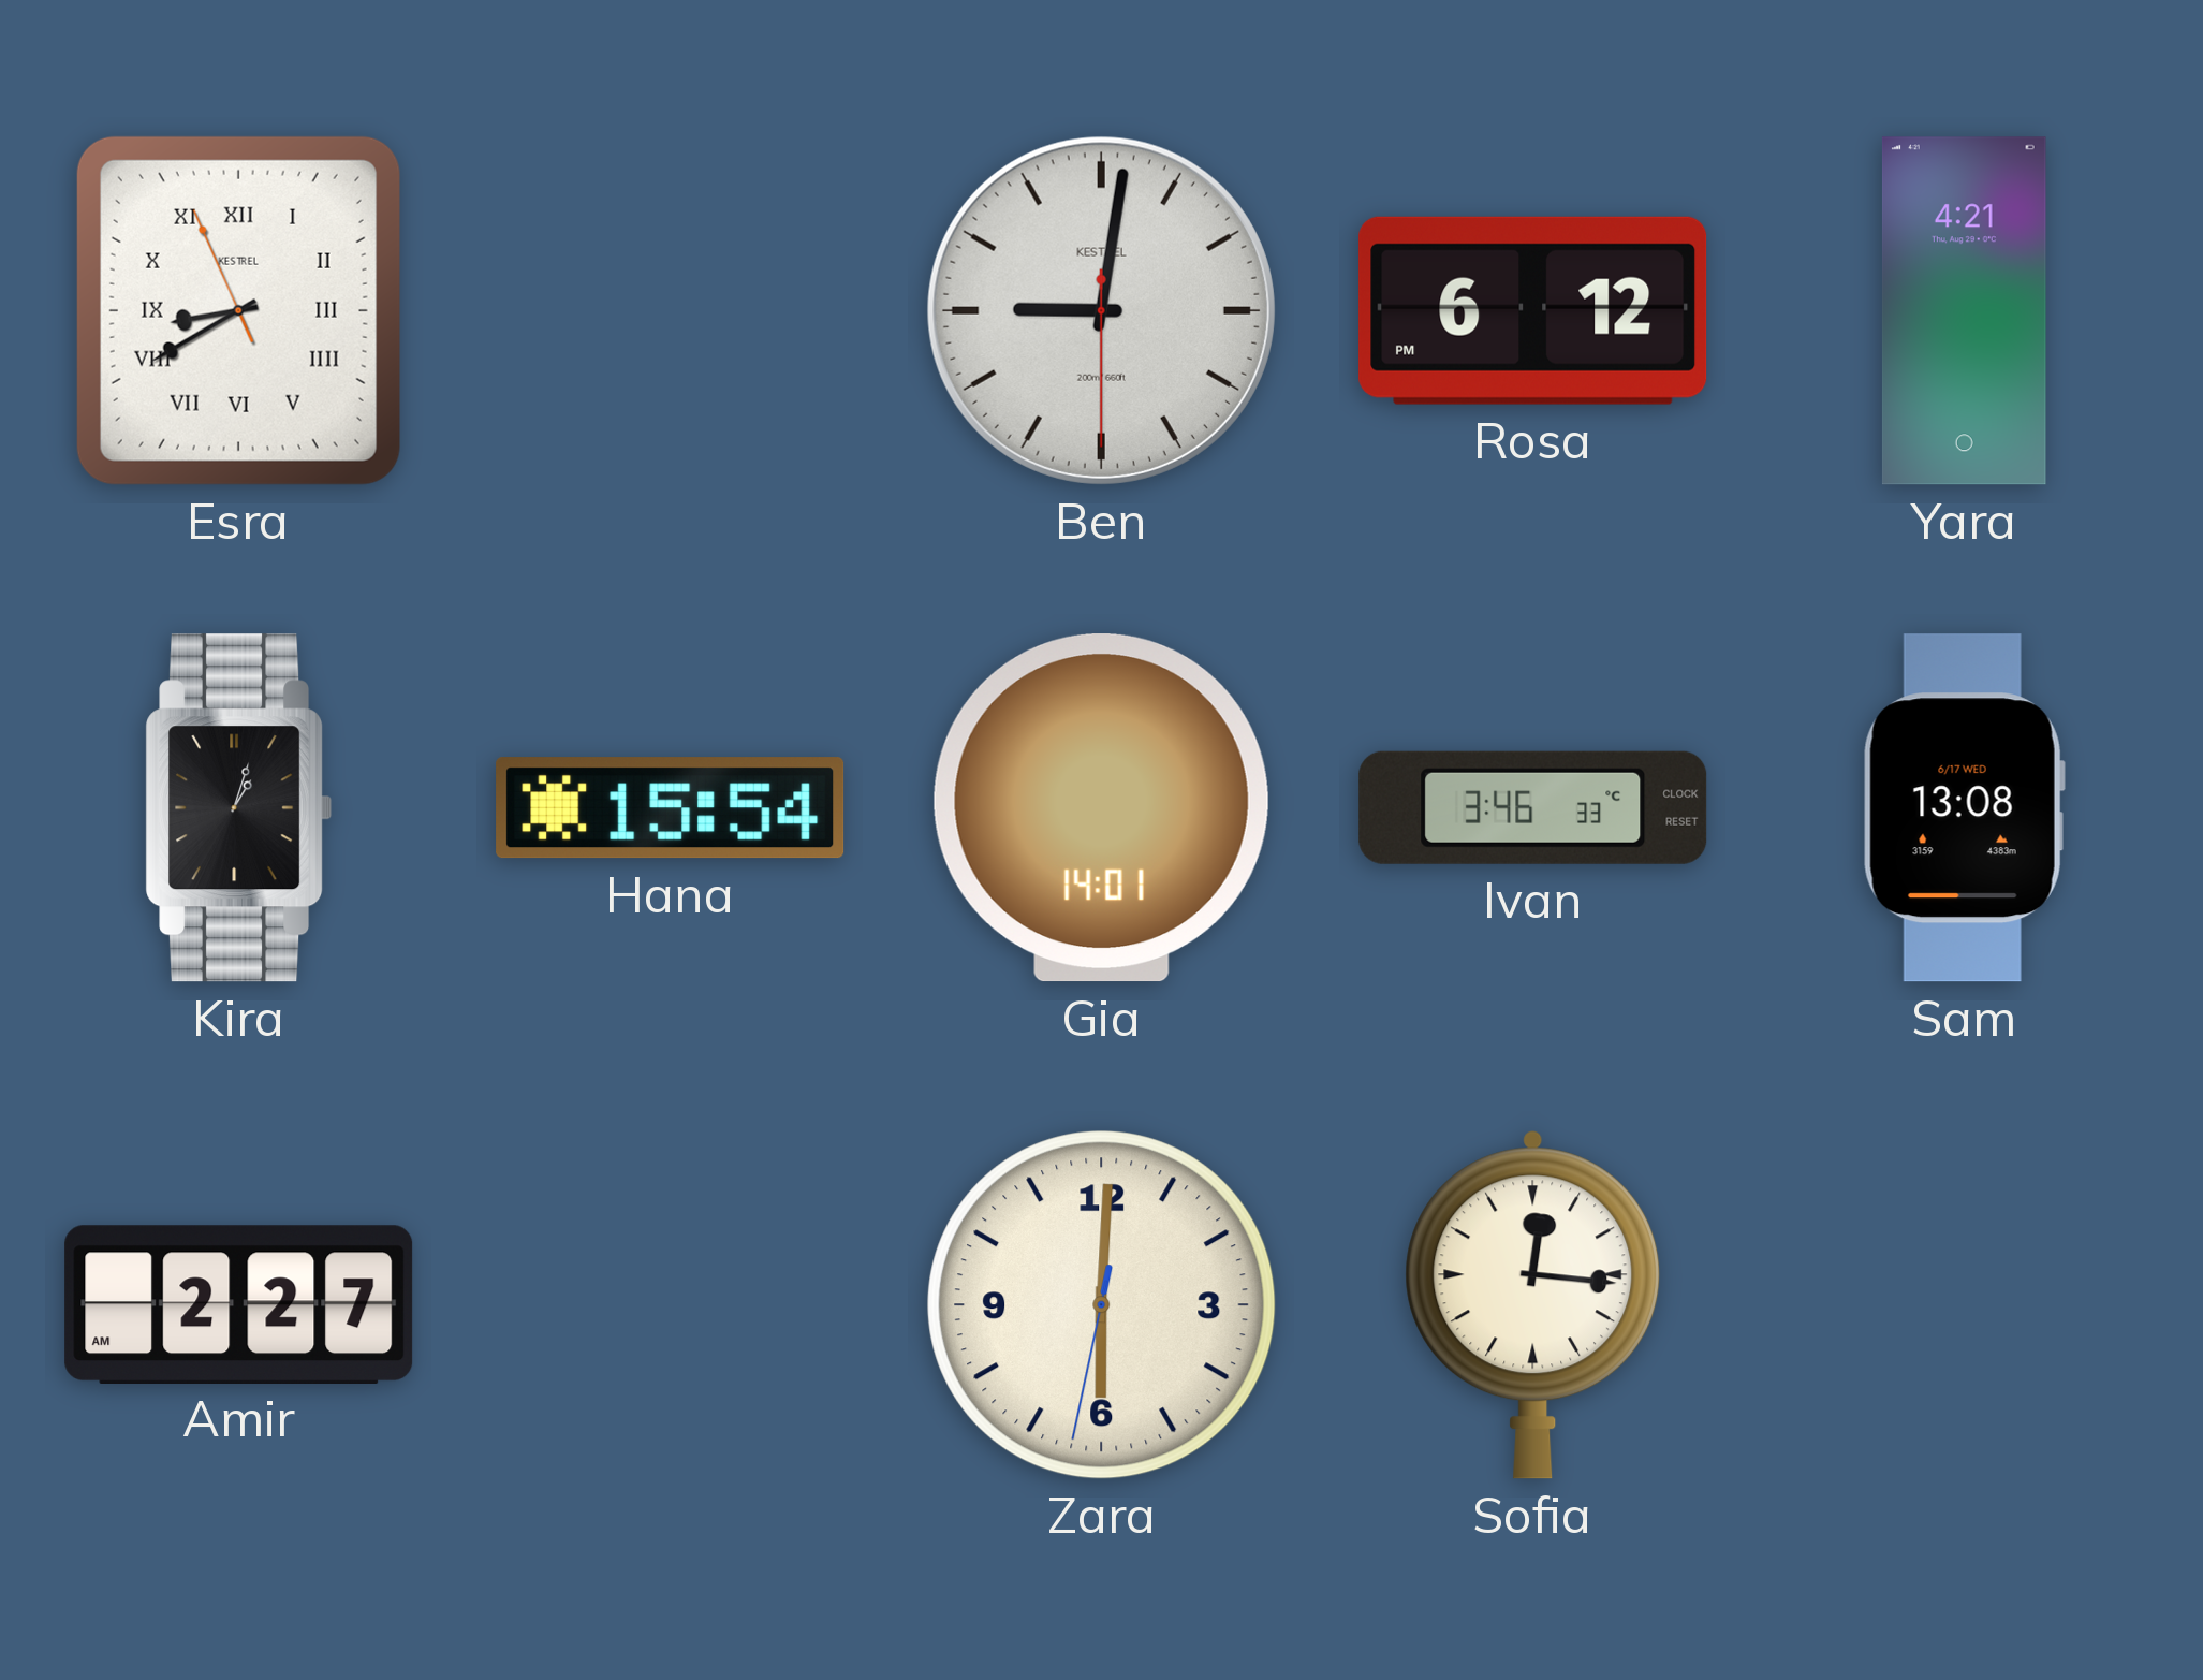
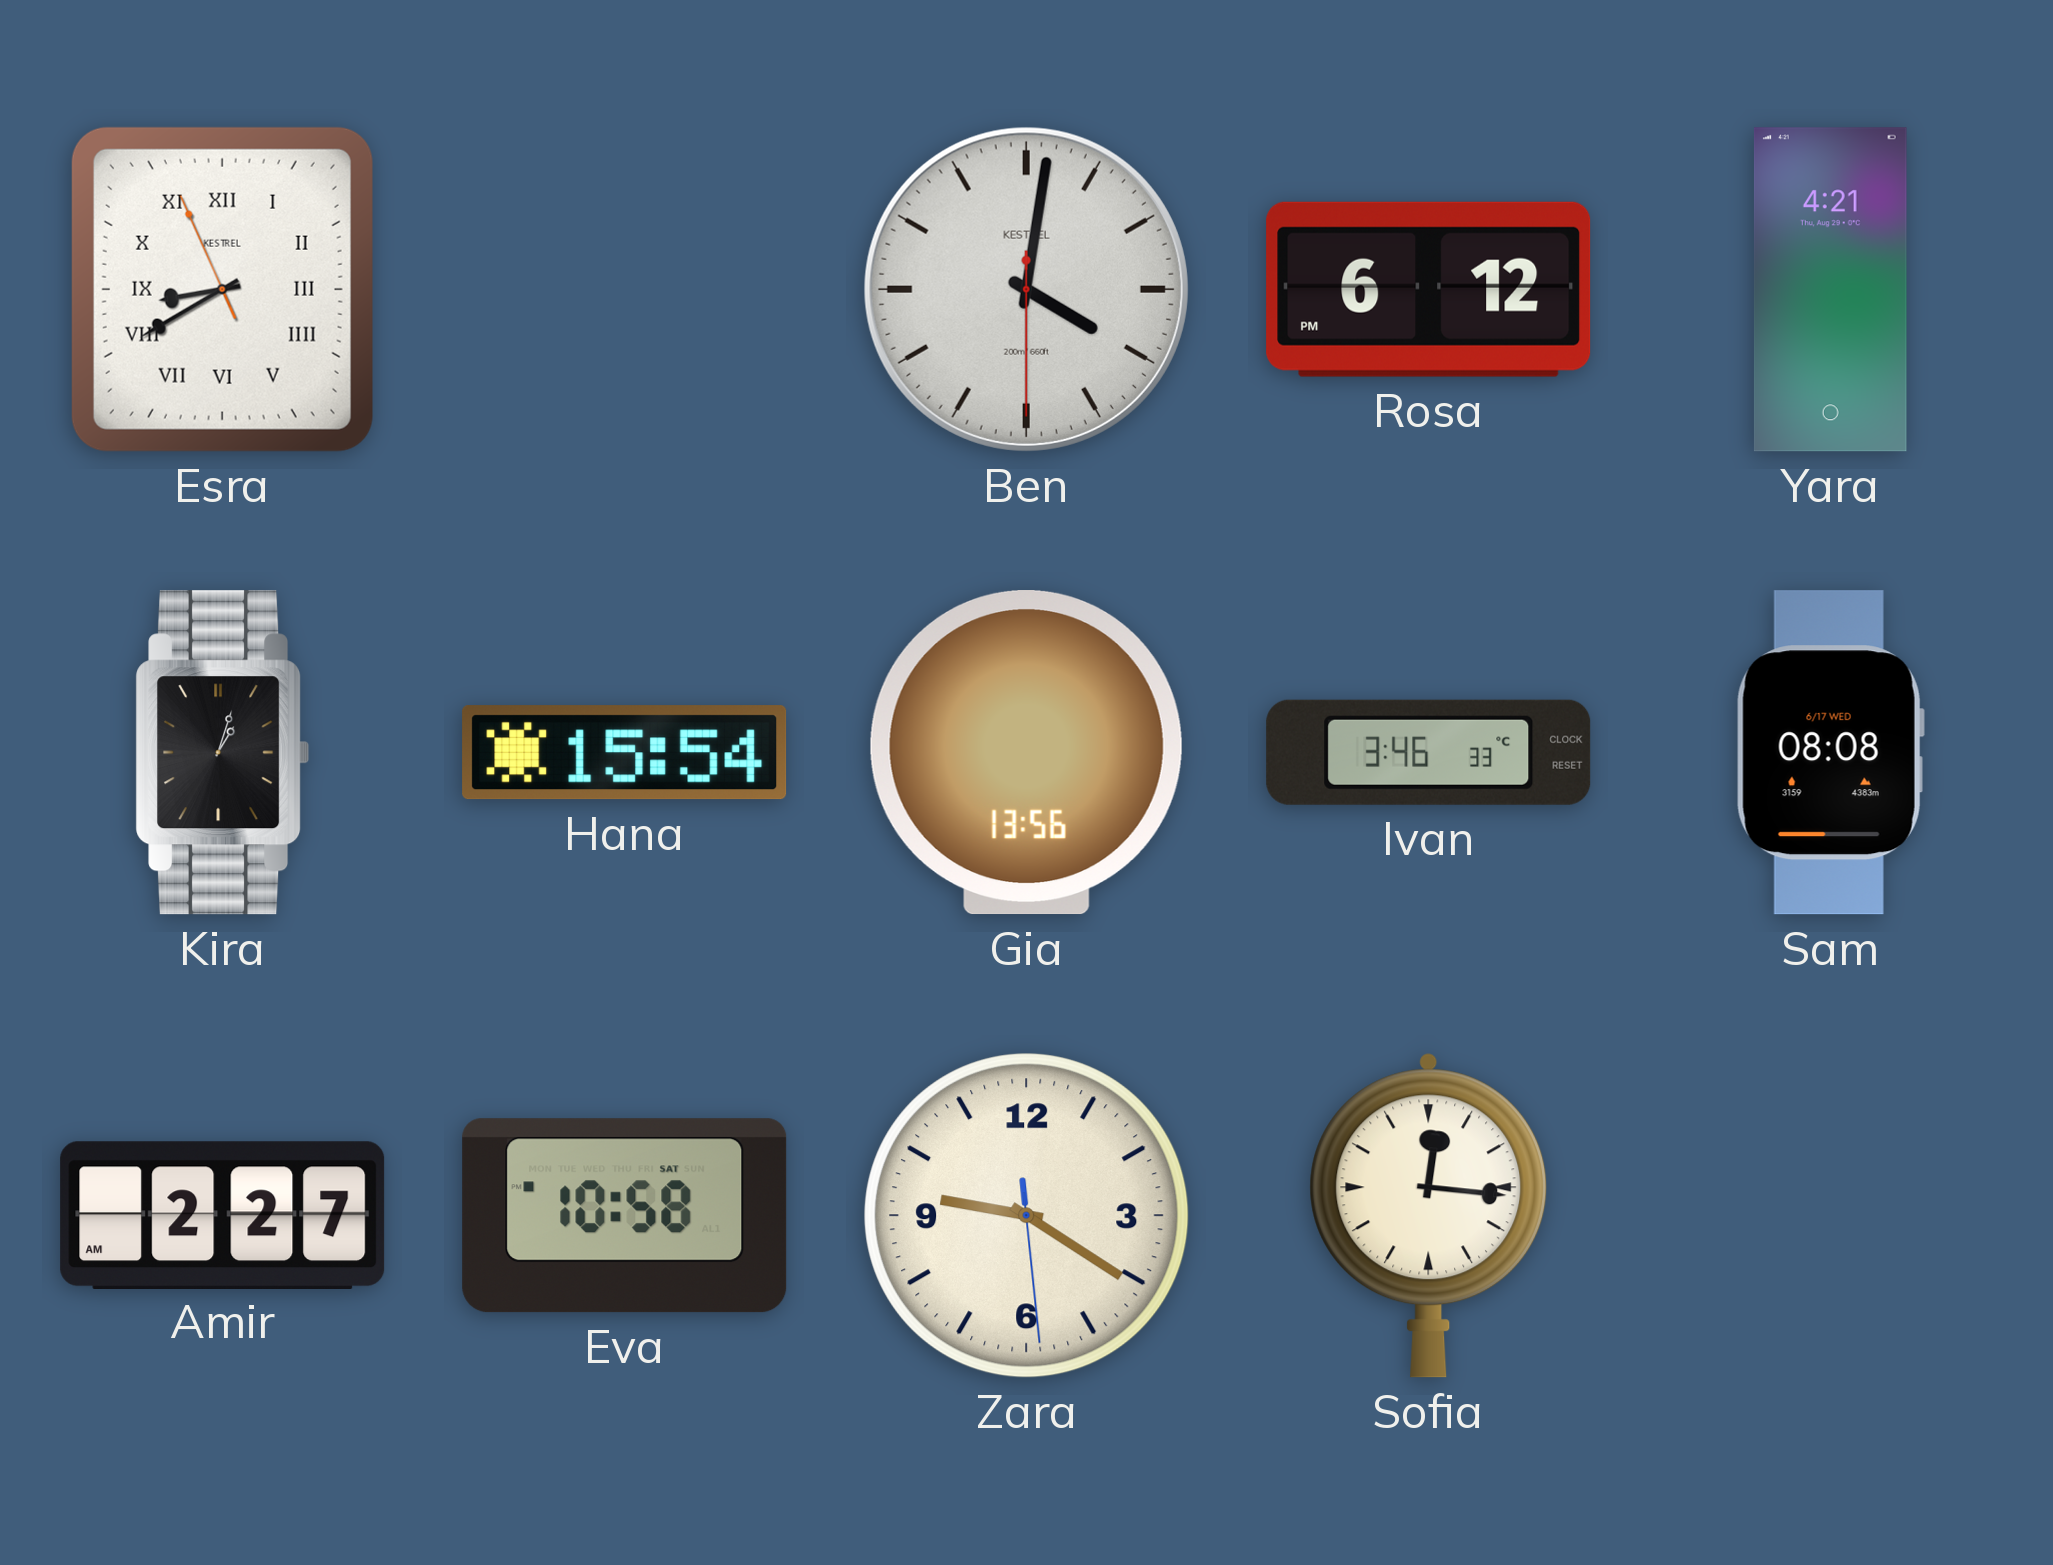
Ben: 9:01 -> 4:01 (1026, 289)
Gia: 14:01 -> 13:56 (1026, 753)
Sam: 13:08 -> 08:08 (1830, 753)
Eva: none -> 10:58 (625, 1216)
Zara: 6:00 -> 9:20 (1027, 1216)
